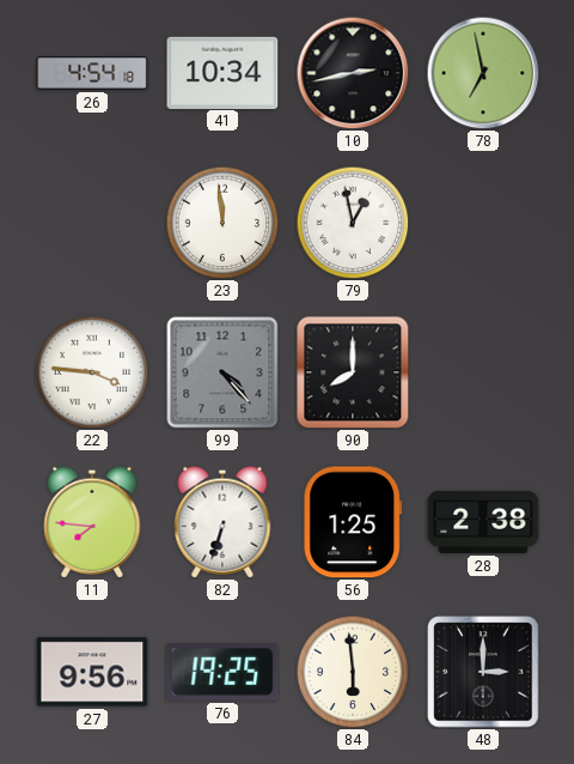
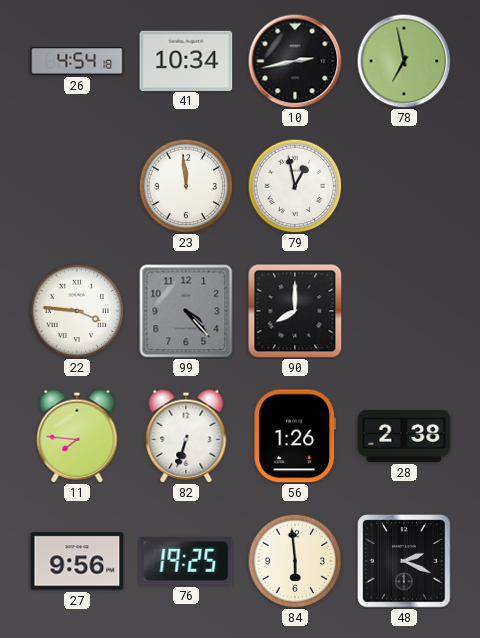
56: 1:25 -> 1:26 (295, 436)
48: 3:00 -> 2:19 (404, 561)
